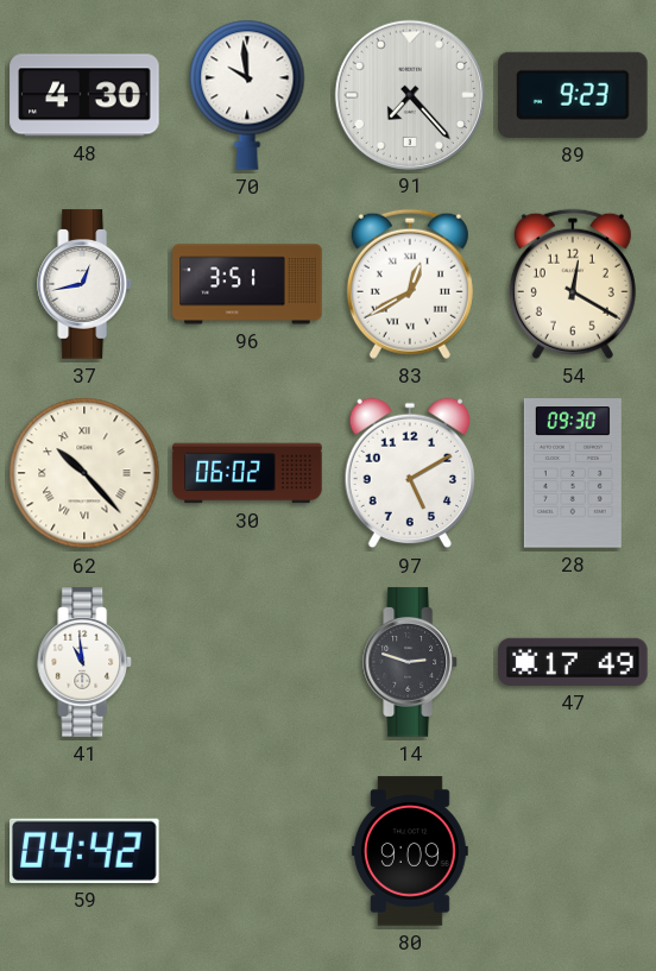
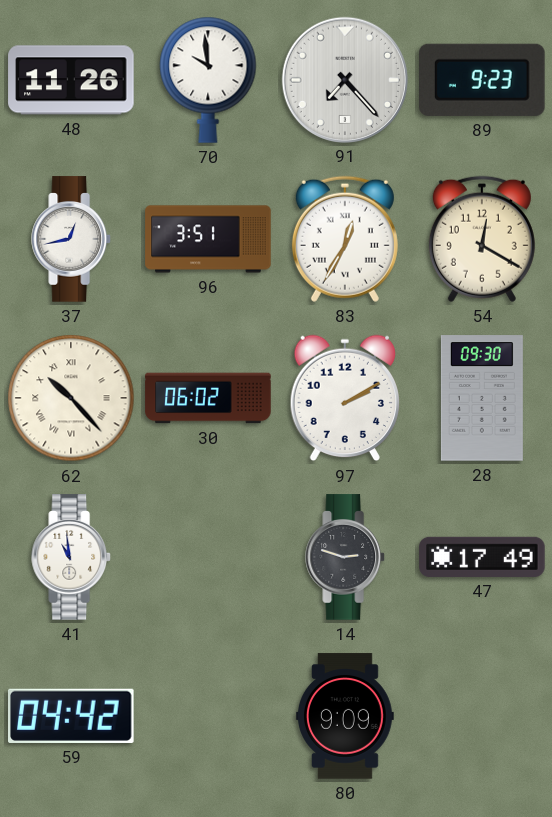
48: 4:30 -> 11:26 (71, 80)
83: 12:40 -> 12:35 (345, 239)
97: 5:10 -> 2:10 (344, 398)
